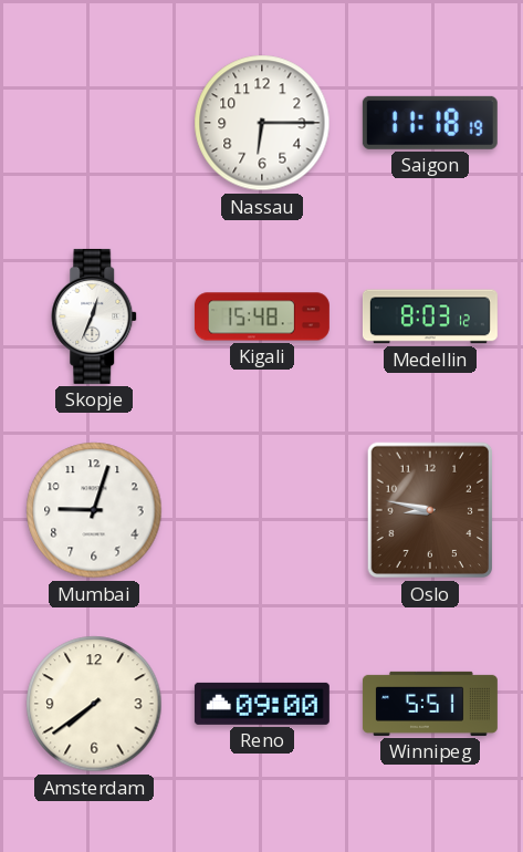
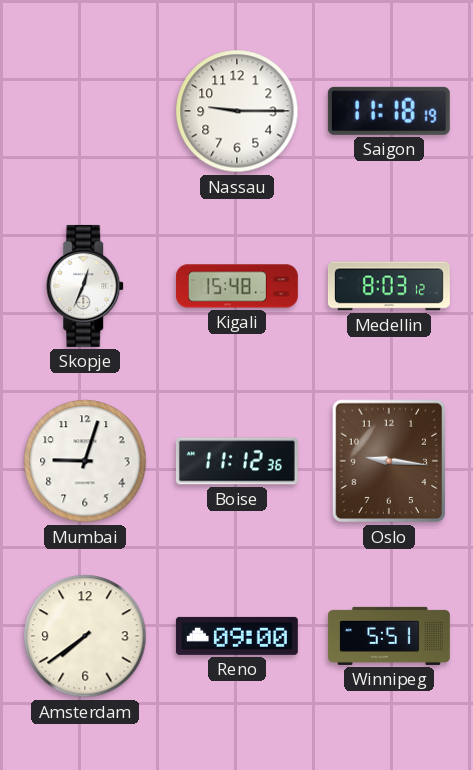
Nassau: 6:15 -> 9:15 (237, 111)
Boise: none -> 11:12 (237, 461)
Oslo: 8:47 -> 9:16 (389, 461)
